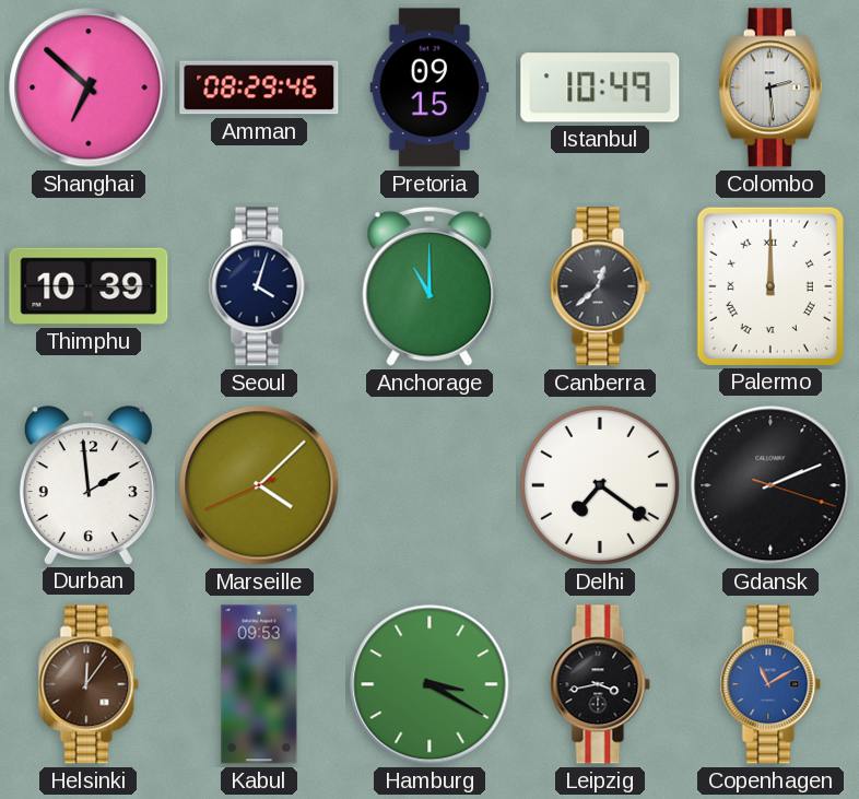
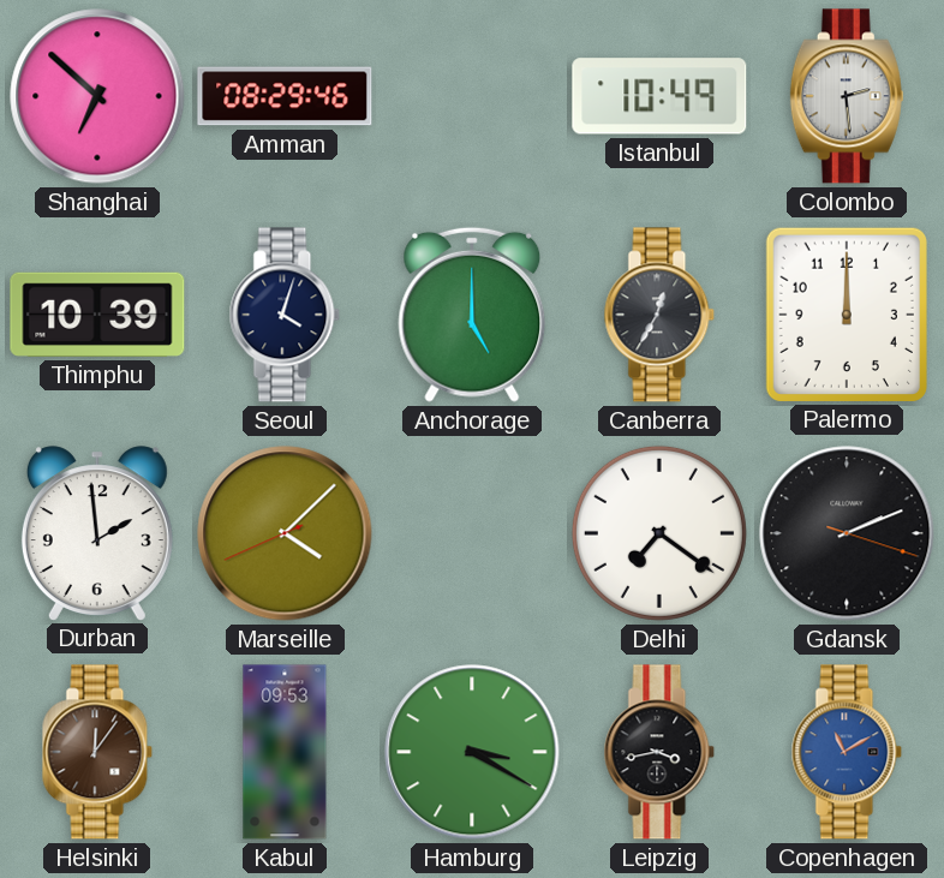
Pretoria: 09:15 -> none (429, 87)
Anchorage: 11:00 -> 5:00 (472, 315)
Canberra: 12:38 -> 12:35 (659, 315)
Palermo numerals: Roman -> Arabic (847, 313)
